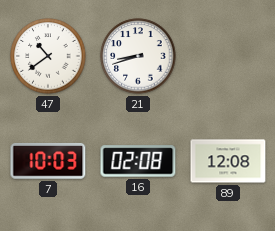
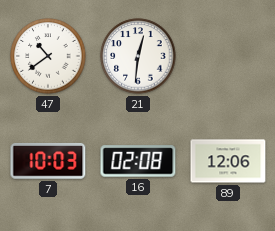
21: 8:42 -> 12:31 (138, 56)
89: 12:08 -> 12:06 (228, 161)
